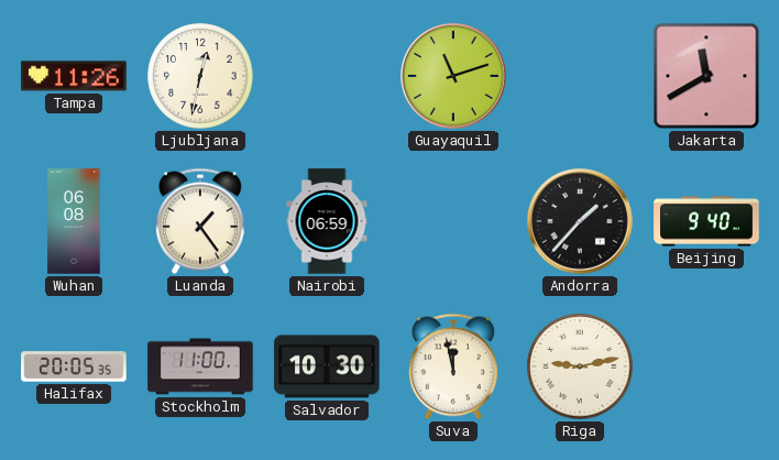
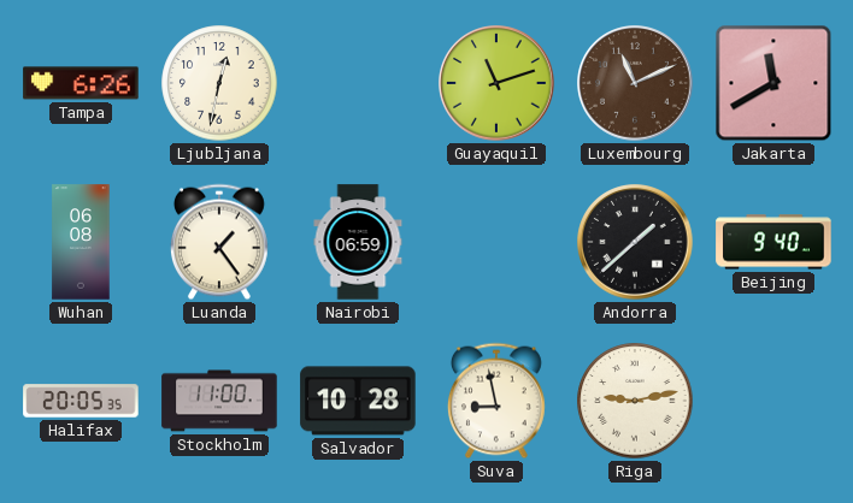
Tampa: 11:26 -> 6:26 (81, 83)
Luxembourg: none -> 11:11 (635, 83)
Andorra: 1:37 -> 1:38 (635, 242)
Salvador: 10:30 -> 10:28 (358, 401)
Suva: 11:58 -> 8:58 (496, 401)
